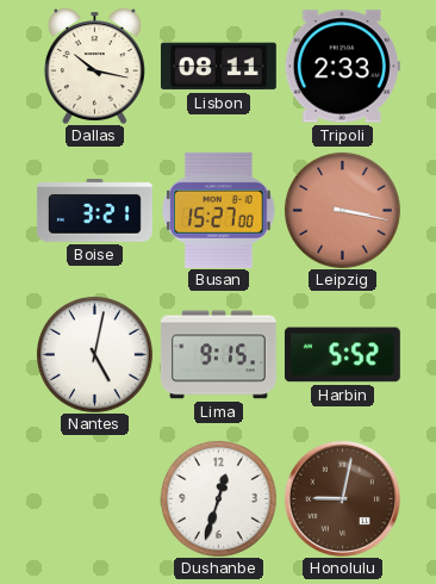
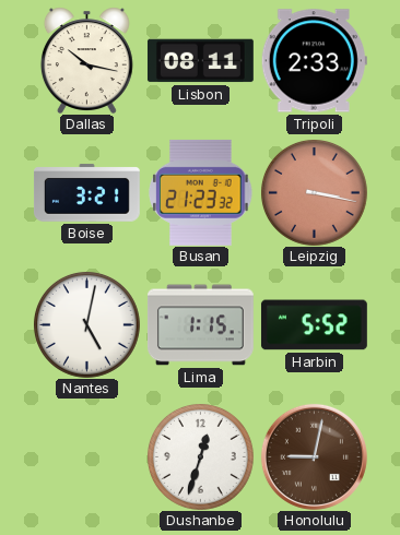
Busan: 15:27 -> 21:23 (201, 192)
Lima: 9:15 -> 1:15 (200, 325)
